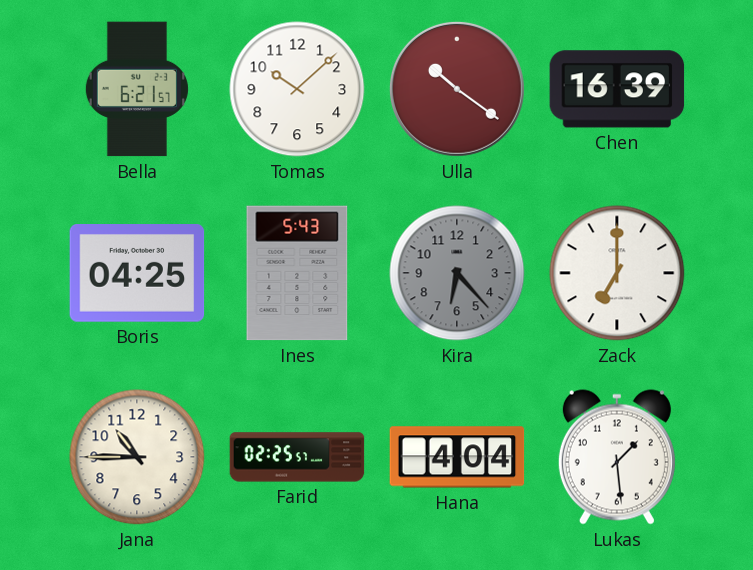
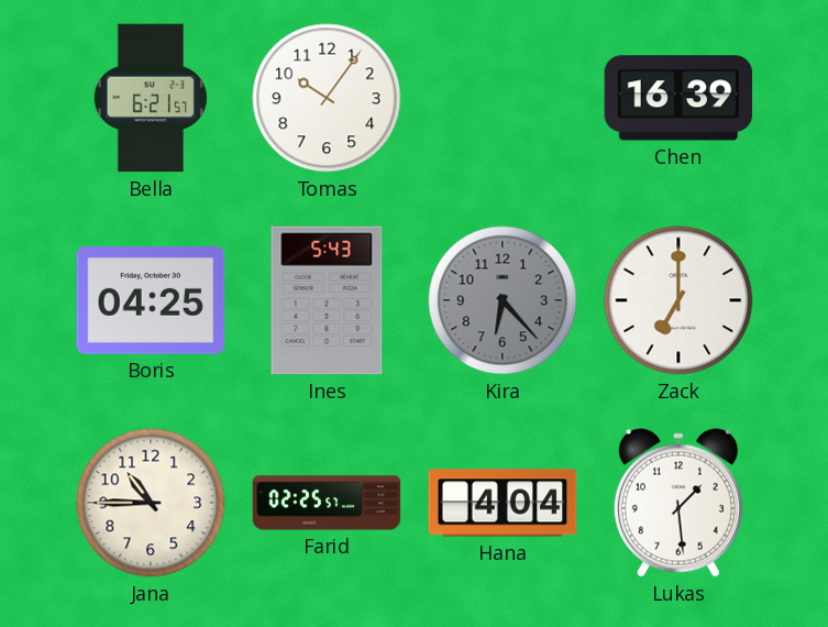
Tomas: 10:08 -> 10:06 (327, 98)
Ulla: 10:21 -> none (457, 89)
